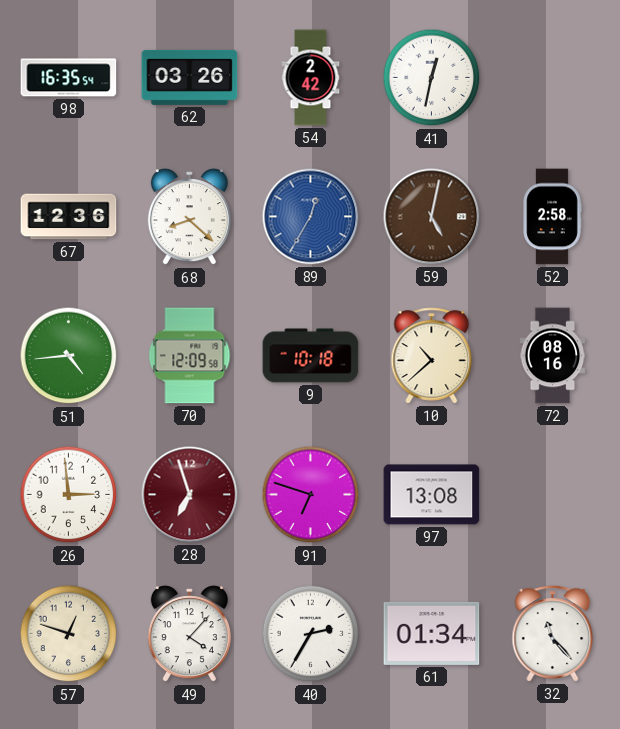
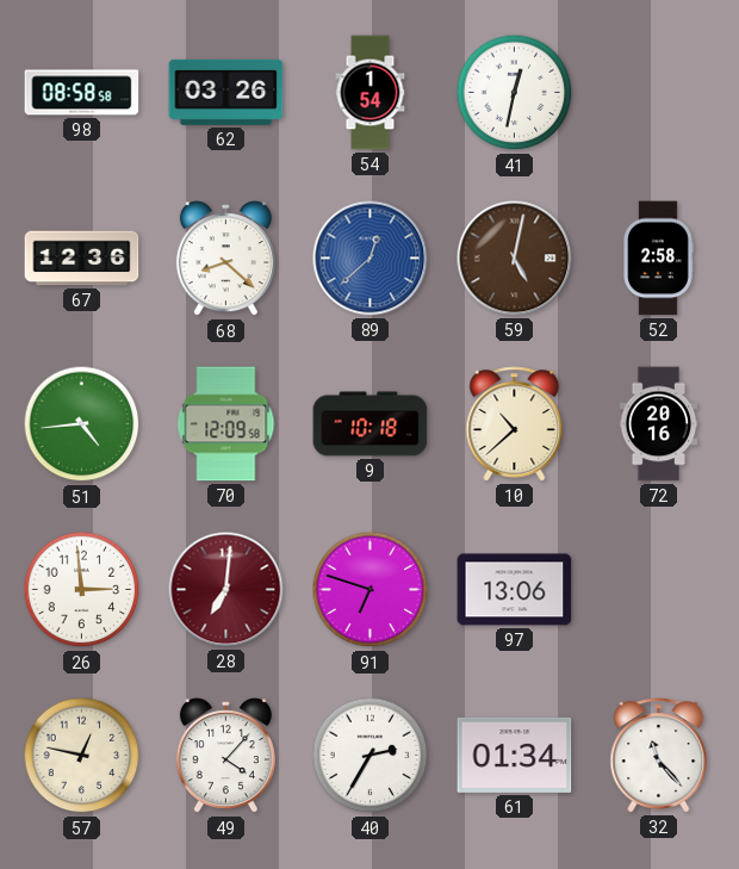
98: 16:35 -> 08:58 (82, 93)
54: 2:42 -> 1:54 (371, 93)
89: 12:35 -> 12:38 (371, 259)
72: 08:16 -> 20:16 (659, 424)
28: 6:57 -> 7:01 (226, 590)
97: 13:08 -> 13:06 (515, 590)
57: 12:48 -> 12:47 (82, 756)
